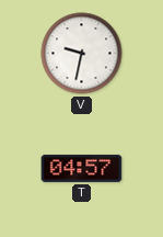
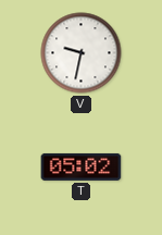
T: 04:57 -> 05:02 (82, 166)
